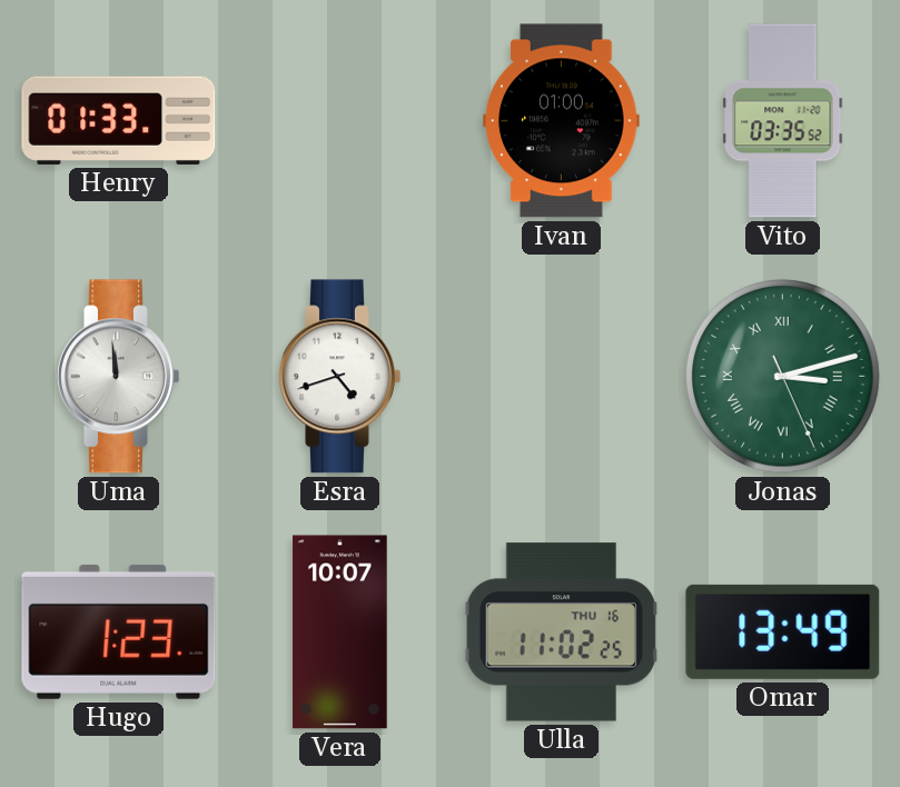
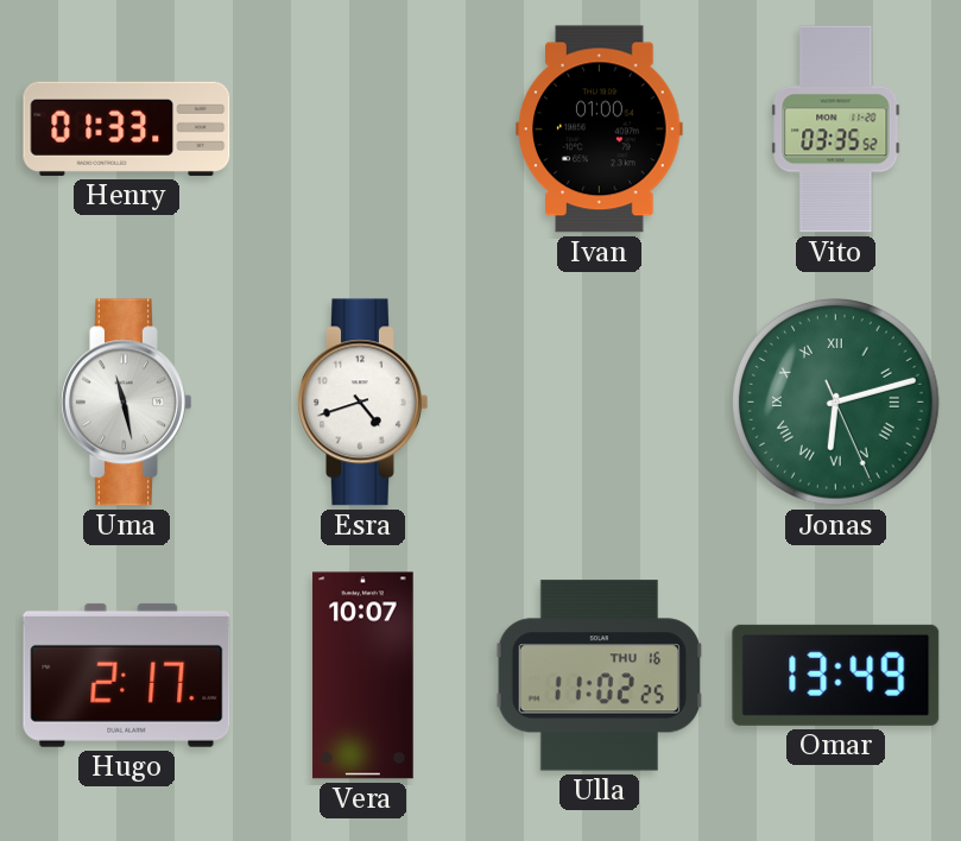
Uma: 11:59 -> 11:28 (127, 403)
Jonas: 3:12 -> 6:12 (836, 403)
Hugo: 1:23 -> 2:17 (127, 675)
